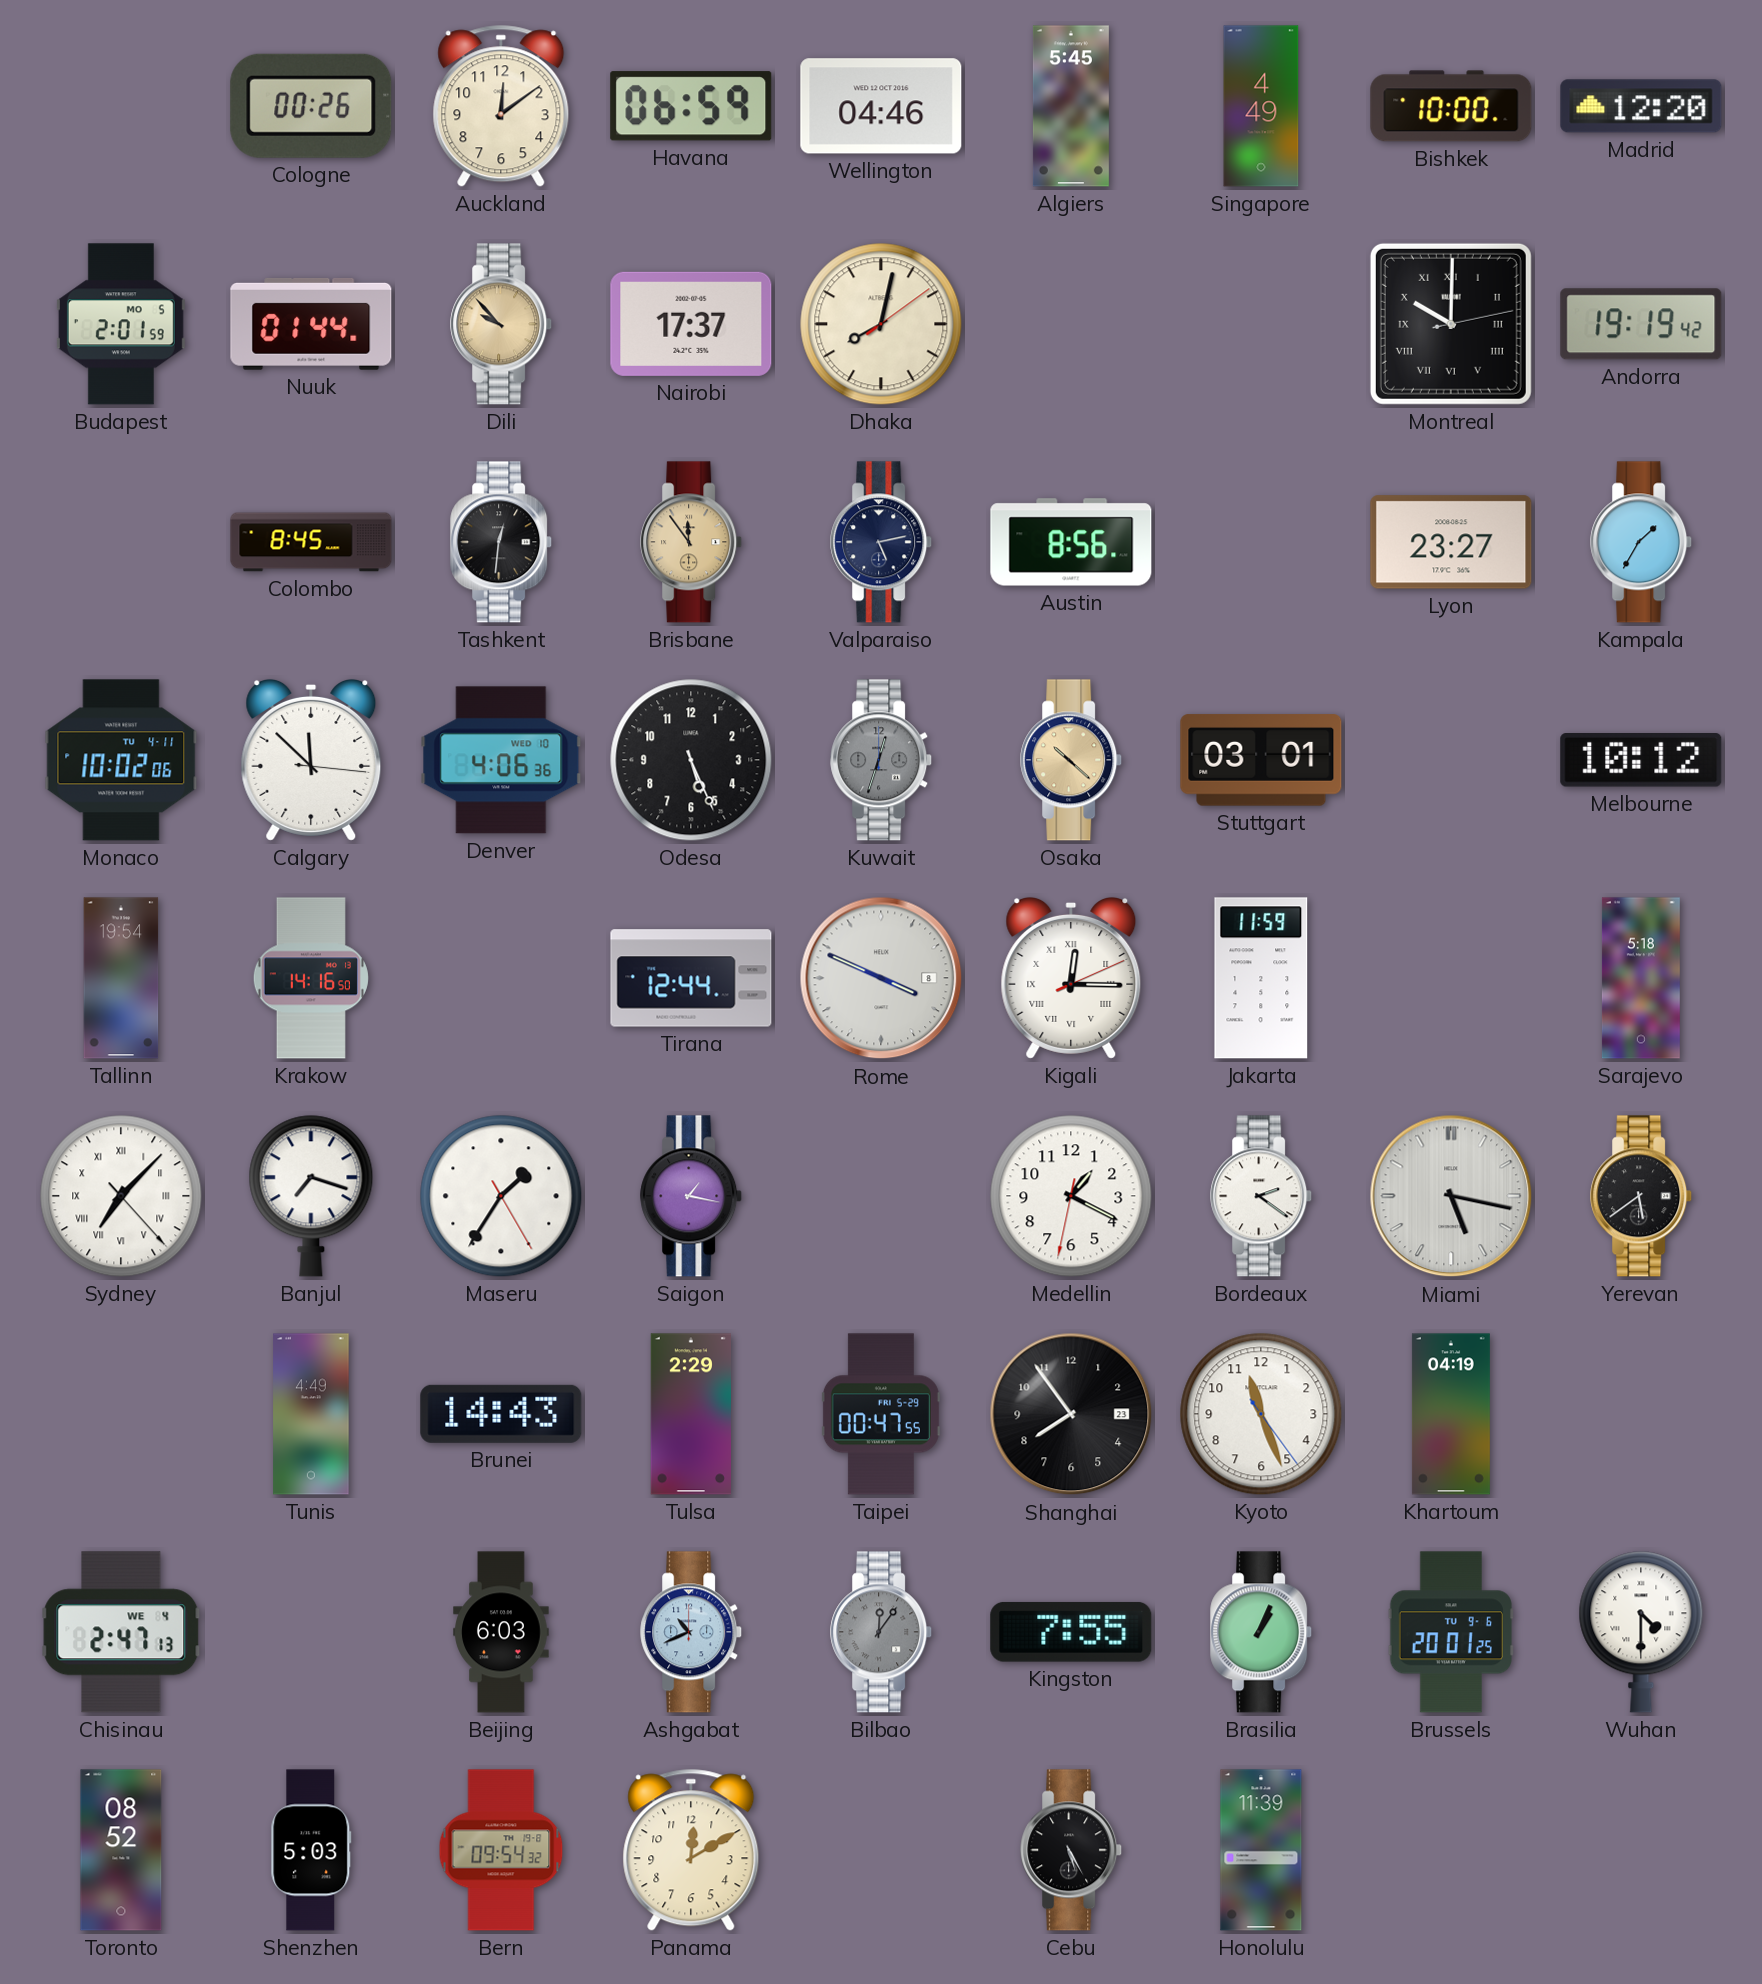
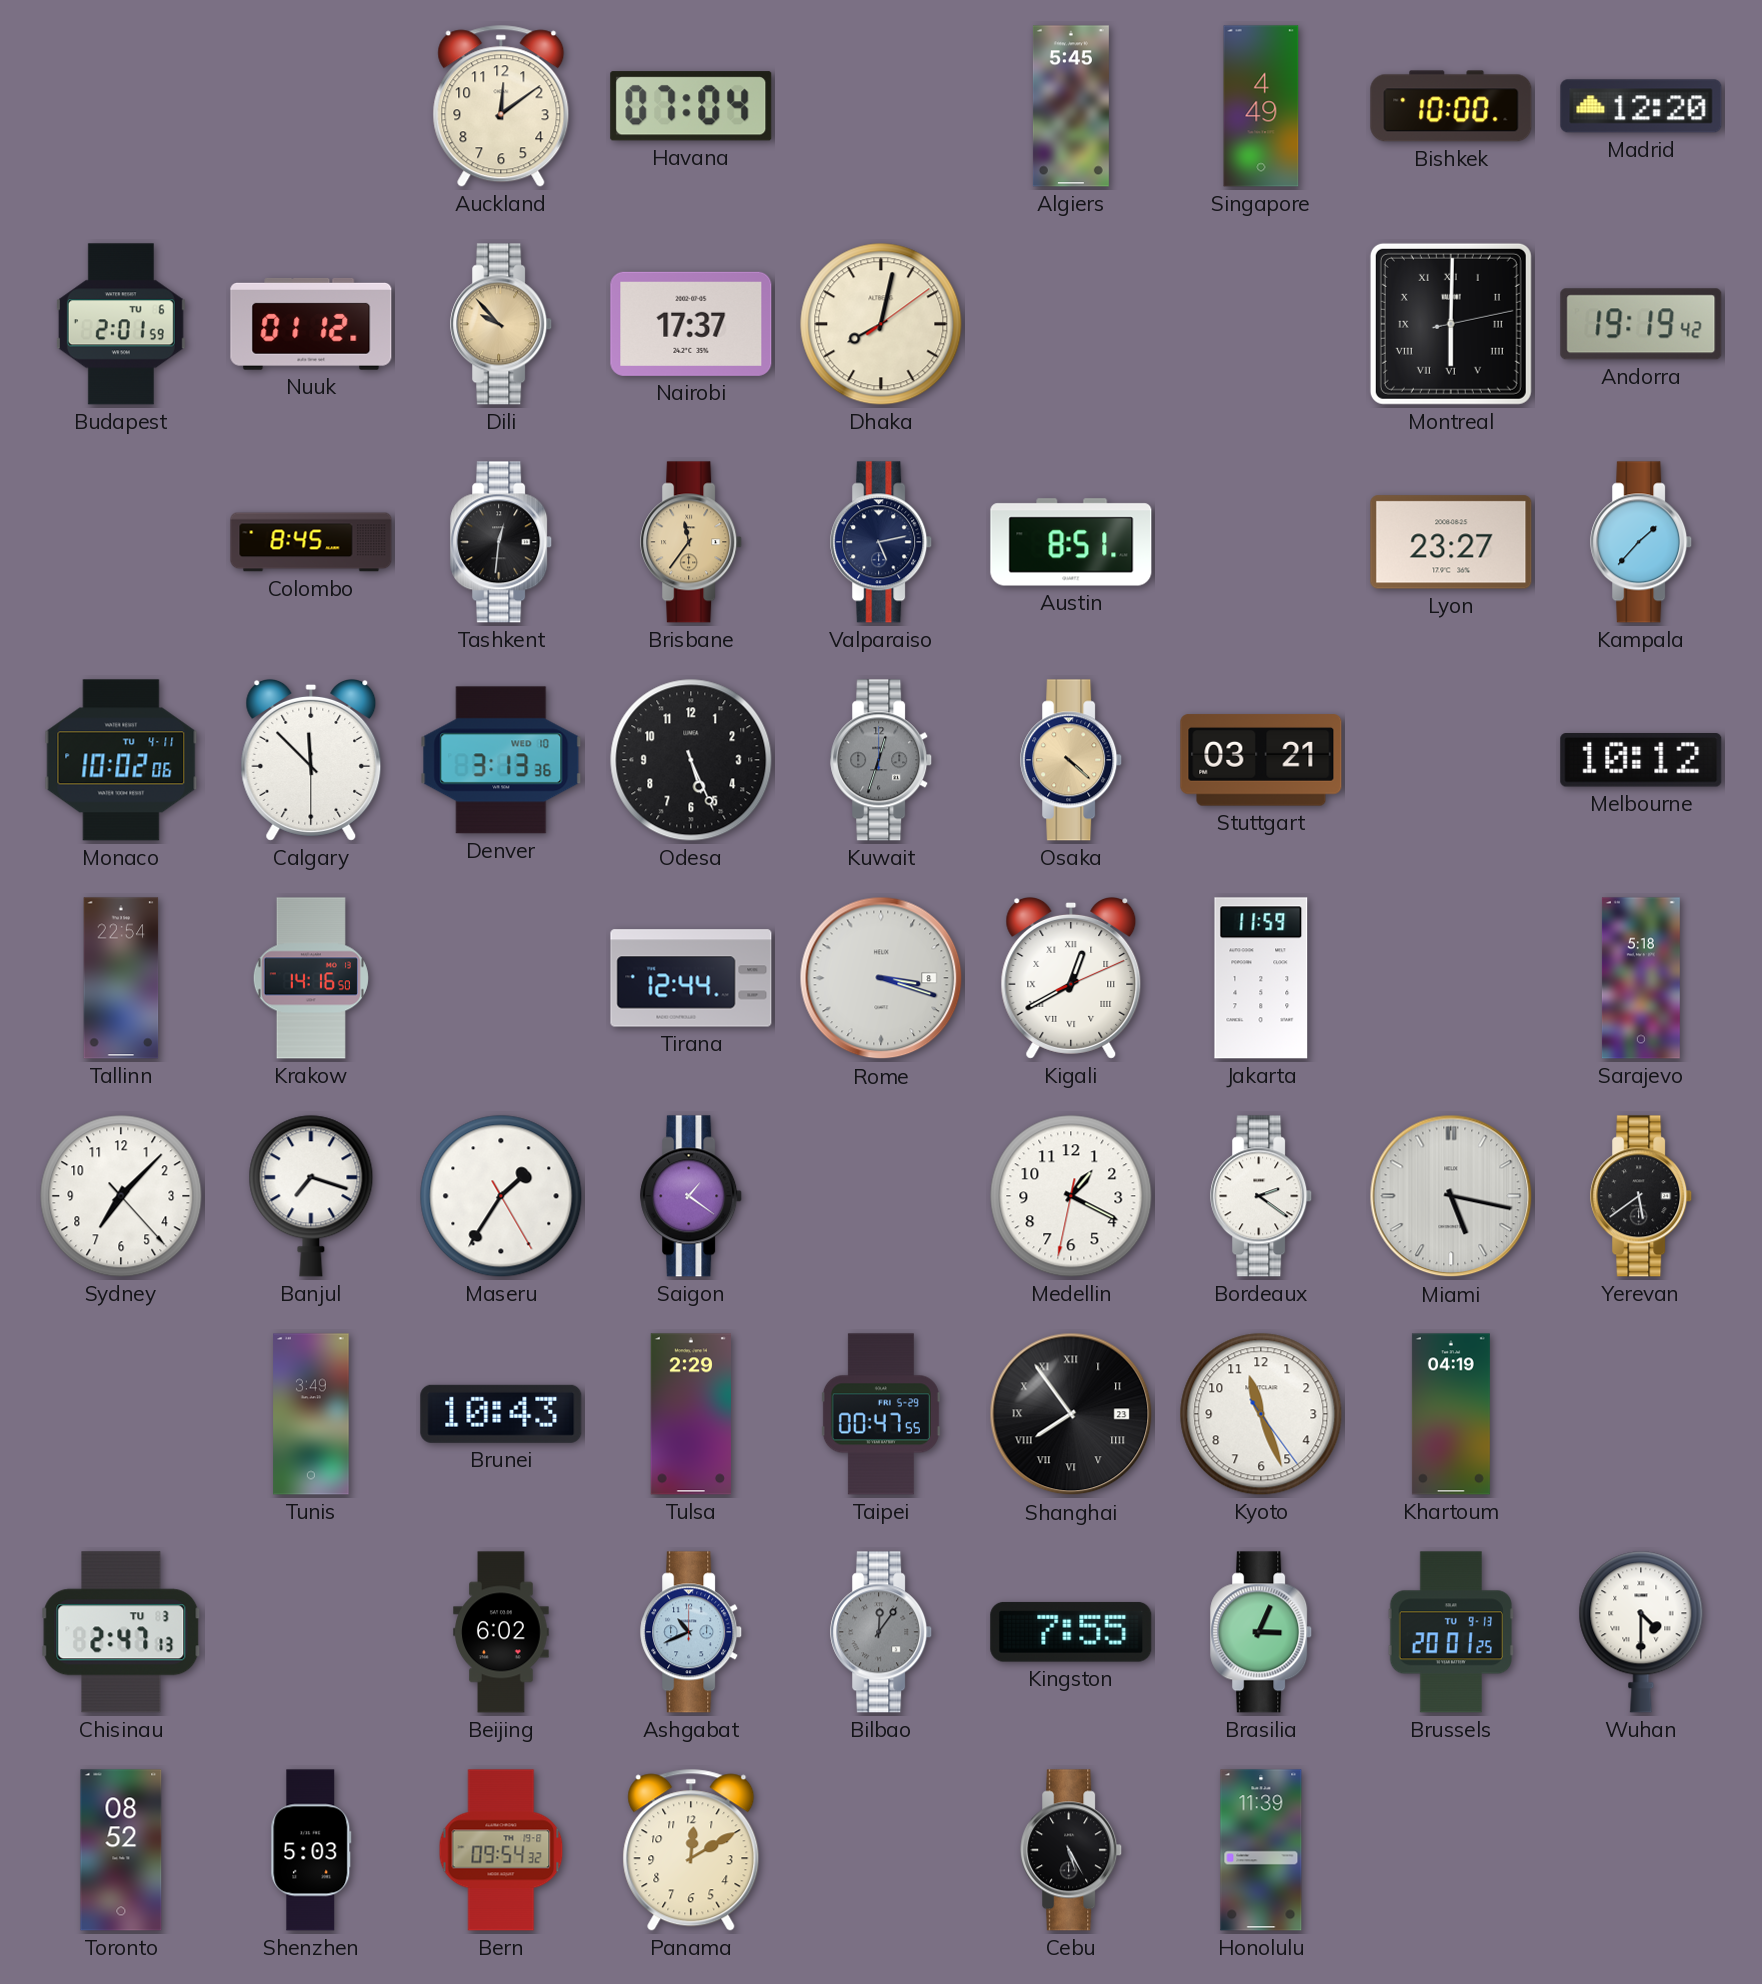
Cologne: 00:26 -> none (311, 106)
Havana: 06:59 -> 07:04 (691, 106)
Wellington: 04:46 -> none (881, 106)
Budapest date: MO 5 -> TU 6 (121, 324)
Nuuk: 01:44 -> 01:12 (311, 324)
Montreal: 10:00 -> 6:00 (1451, 324)
Brisbane: 11:54 -> 11:36 (692, 542)
Austin: 8:56 -> 8:51 (1071, 542)
Kampala: 1:35 -> 1:37 (1642, 542)
Calgary: 11:52:16 -> 11:52:30 (311, 760)
Denver: 4:06 -> 3:13 (501, 760)
Osaka: 10:22 -> 4:22 (1072, 760)
Stuttgart: 03:01 -> 03:21 (1261, 760)
Tallinn: 19:54 -> 22:54 (121, 978)
Rome: 3:49 -> 3:18 (881, 978)
Kigali: 12:15 -> 12:40 (1071, 978)
Sydney numerals: Roman -> Arabic (121, 1196)
Saigon: 1:17 -> 1:21 (692, 1196)
Tunis: 4:49 -> 3:49 (311, 1414)
Brunei: 14:43 -> 10:43 (501, 1414)
Shanghai numerals: Arabic -> Roman (1071, 1414)
Chisinau date: WE 4 -> TU 3 (121, 1632)
Beijing: 6:03 -> 6:02 (501, 1632)
Brasilia: 1:04 -> 3:04 (1262, 1632)
Brussels date: TU 9-6 -> TU 9-13 (1451, 1632)
